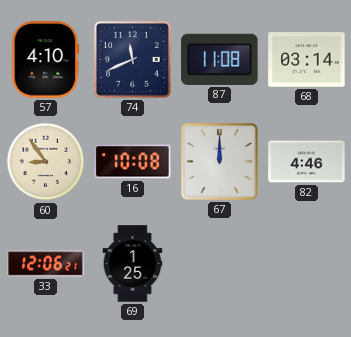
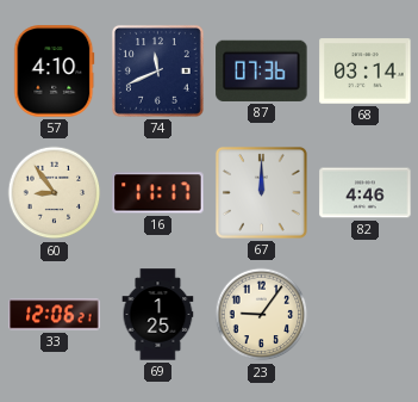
87: 11:08 -> 07:36 (262, 70)
16: 10:08 -> 11:17 (158, 193)
23: none -> 9:06 (262, 315)
